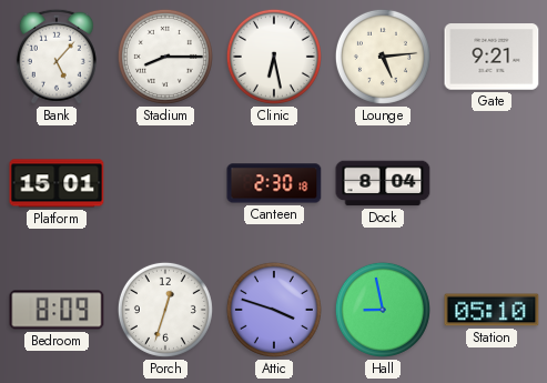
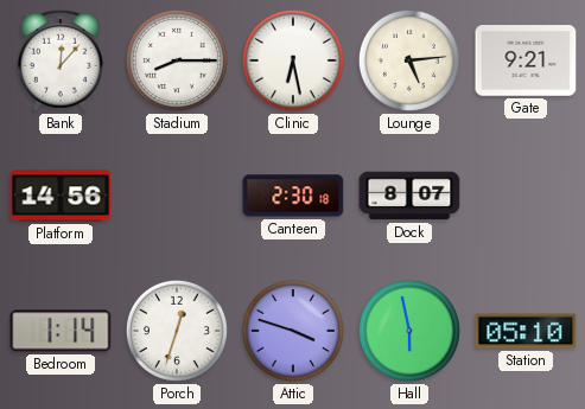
Bank: 5:07 -> 12:07 (61, 60)
Platform: 15:01 -> 14:56 (61, 196)
Dock: 8:04 -> 8:07 (409, 196)
Bedroom: 8:09 -> 1:14 (61, 331)
Hall: 8:58 -> 5:58 (409, 331)
